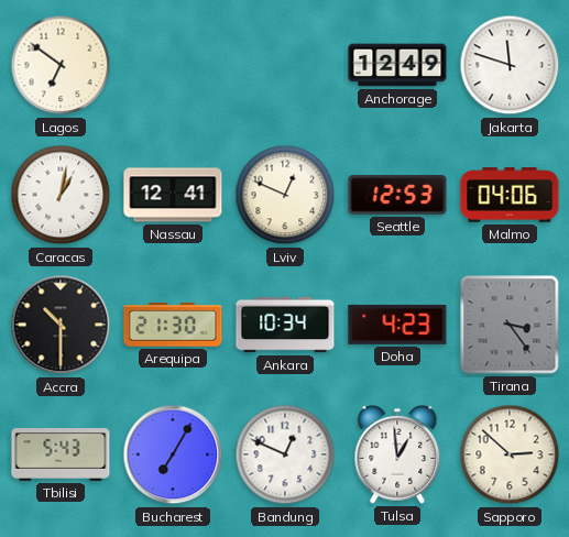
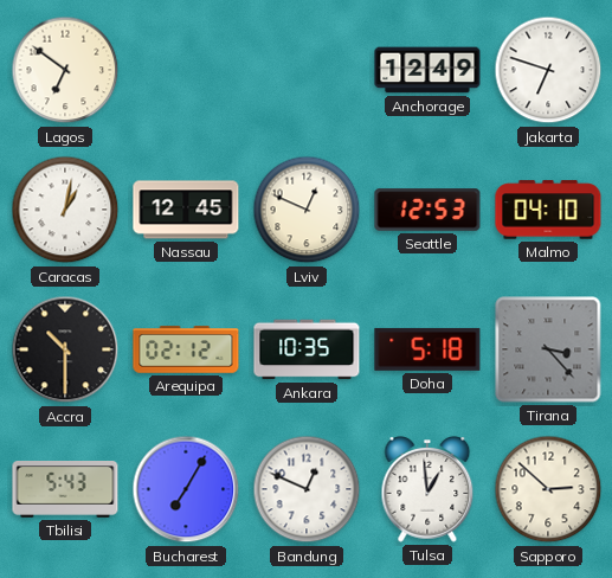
Jakarta: 11:48 -> 6:48 (548, 70)
Nassau: 12:41 -> 12:45 (186, 210)
Malmo: 04:06 -> 04:10 (548, 210)
Arequipa: 21:30 -> 02:12 (186, 349)
Ankara: 10:34 -> 10:35 (307, 349)
Doha: 4:23 -> 5:18 (427, 349)
Tirana: 3:24 -> 3:23 (548, 349)
